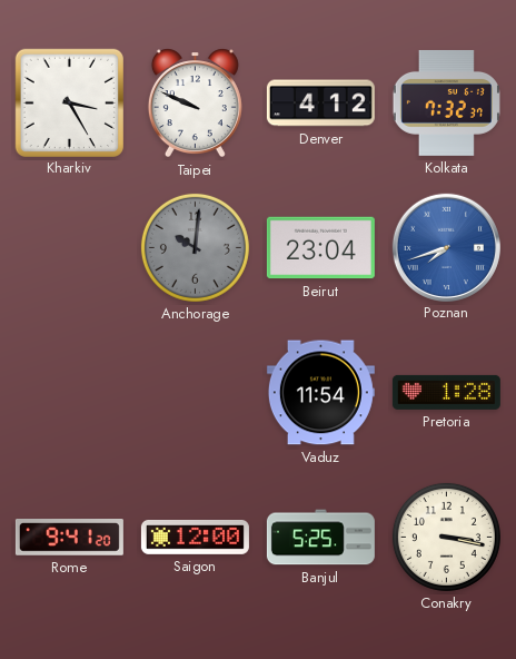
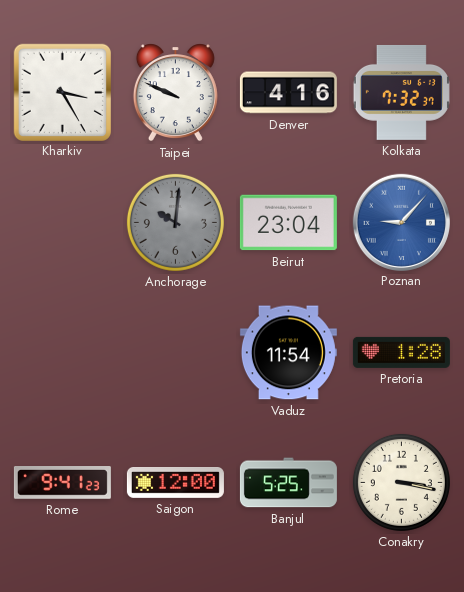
Denver: 4:12 -> 4:16 (288, 93)
Poznan: 7:42 -> 9:07 (401, 222)
Rome: 9:41:20 -> 9:41:23 (62, 483)
